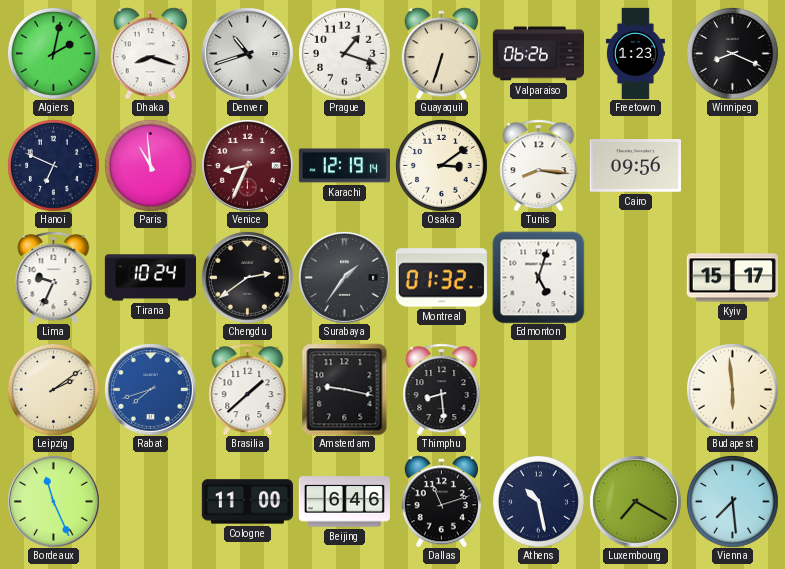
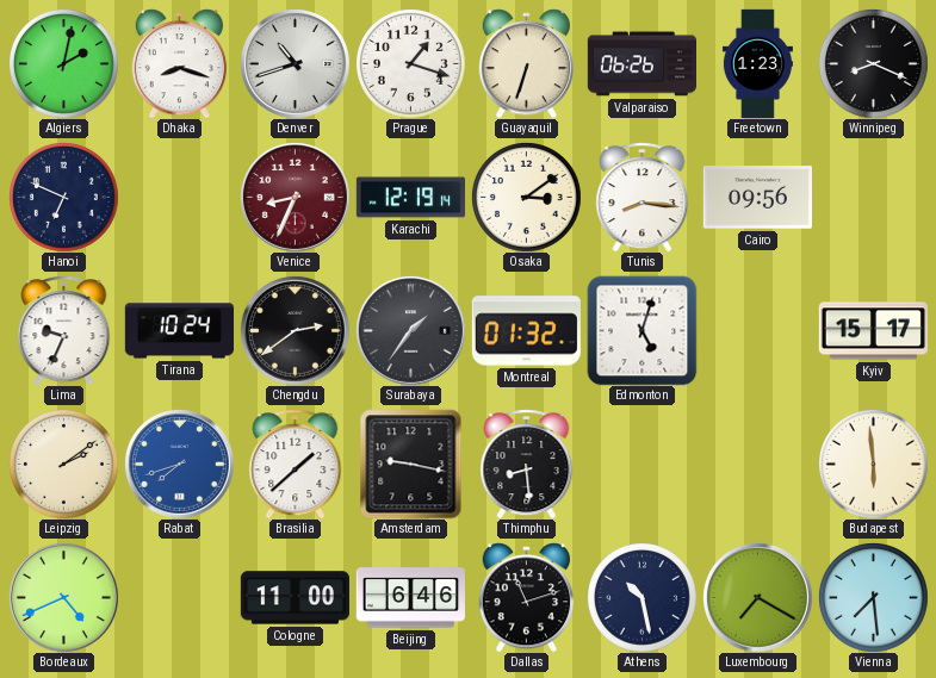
Paris: 10:59 -> none (151, 166)
Bordeaux: 11:26 -> 4:41 (63, 597)
